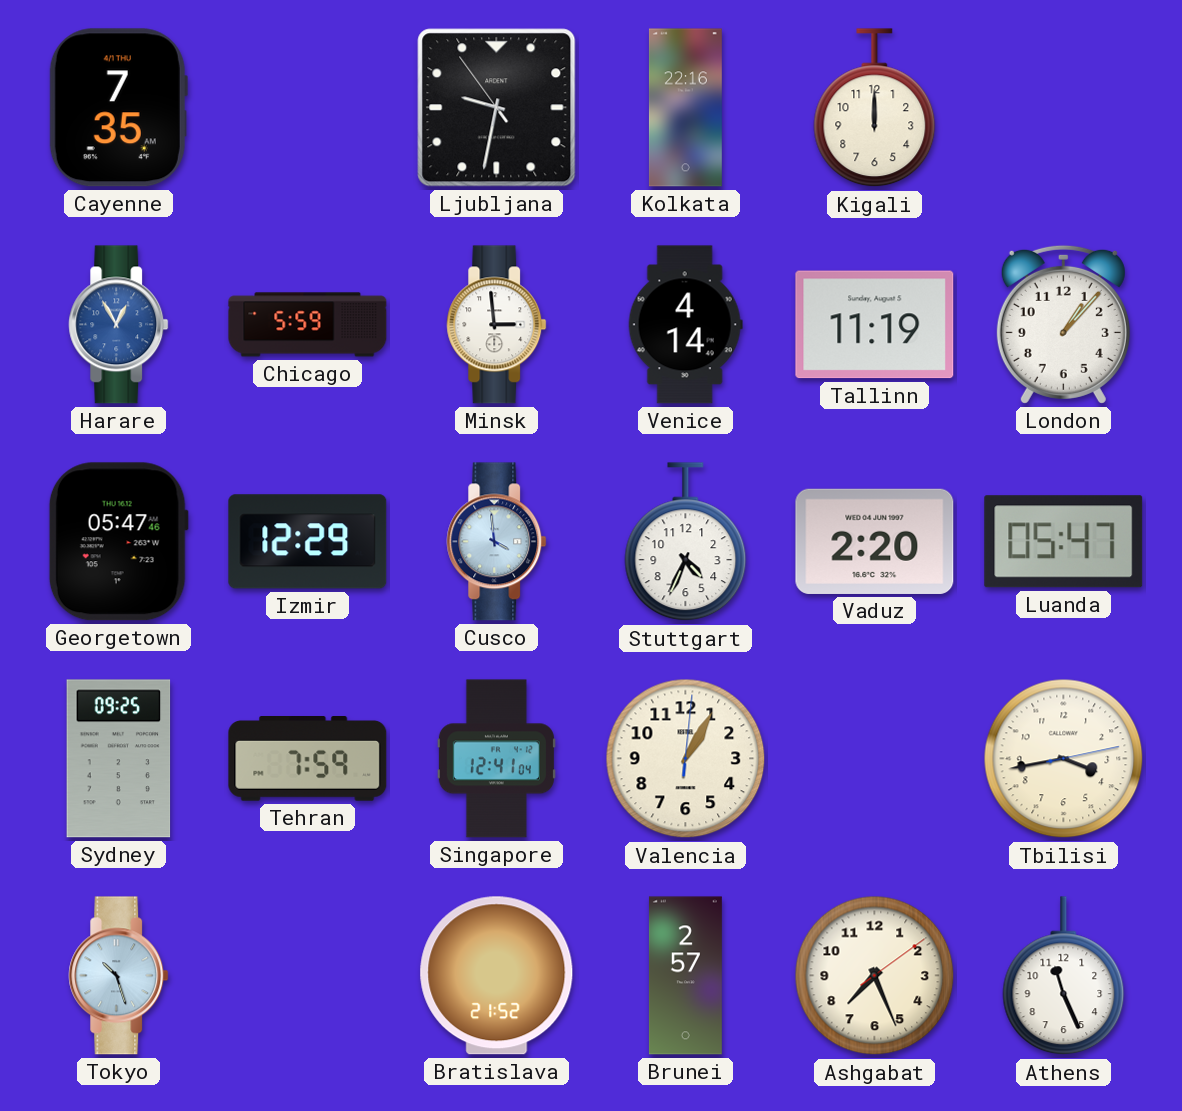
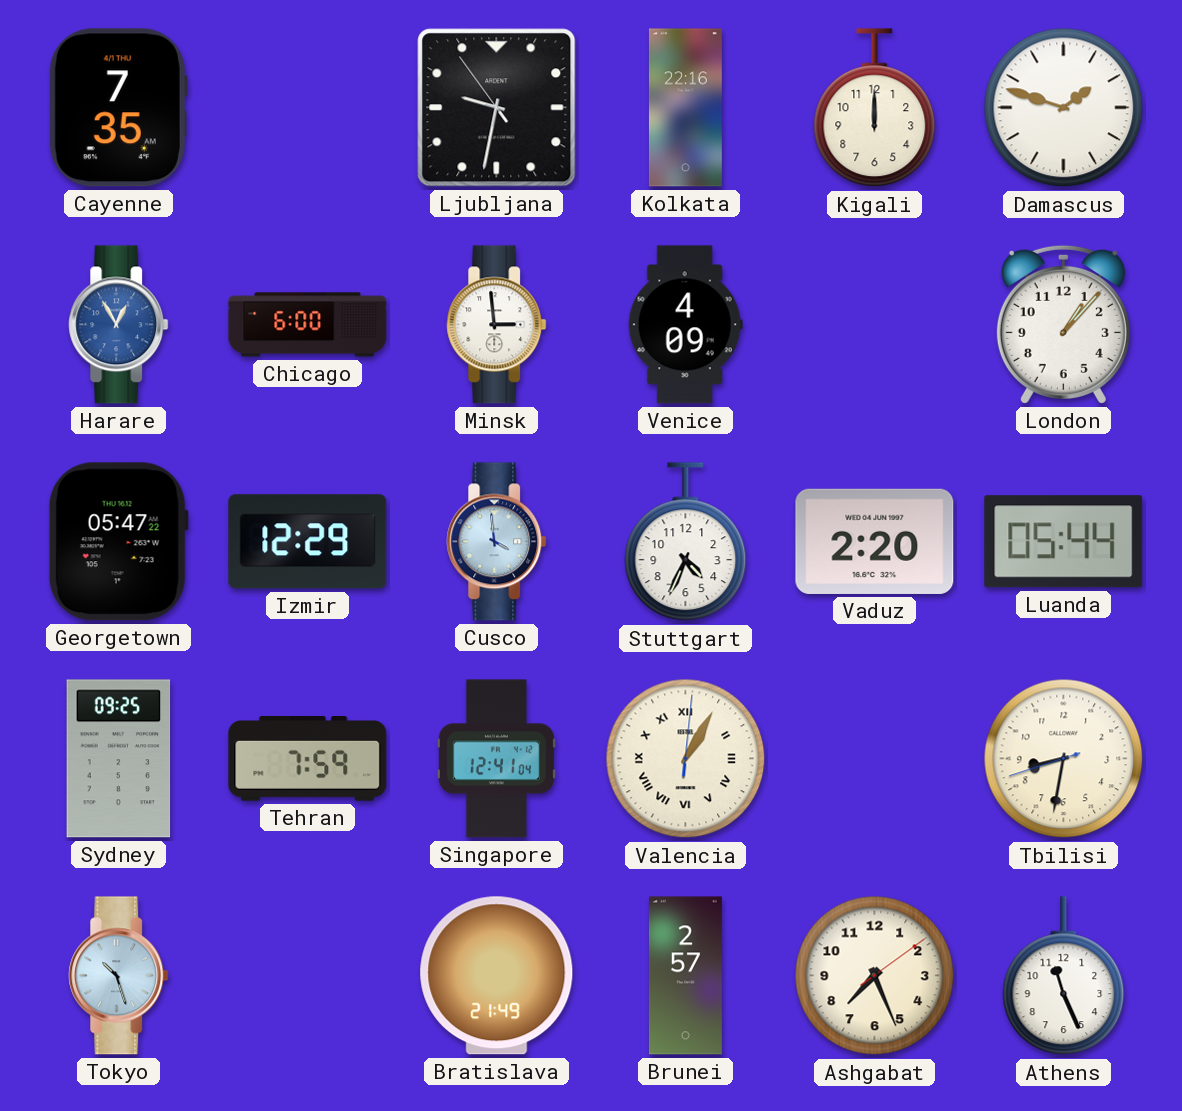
Damascus: none -> 1:48 (1064, 108)
Chicago: 5:59 -> 6:00 (308, 325)
Venice: 4:14 -> 4:09 (685, 325)
Tallinn: 11:19 -> none (875, 325)
Georgetown: 05:47:46 -> 05:47:22 (118, 542)
Luanda: 05:47 -> 05:44 (1064, 542)
Valencia numerals: Arabic -> Roman (686, 759)
Tbilisi: 3:43 -> 8:31 (1064, 759)
Bratislava: 21:52 -> 21:49 (497, 976)
